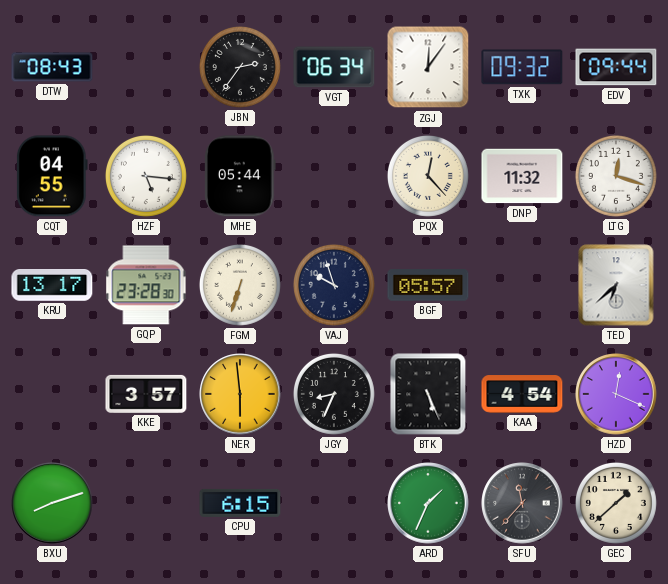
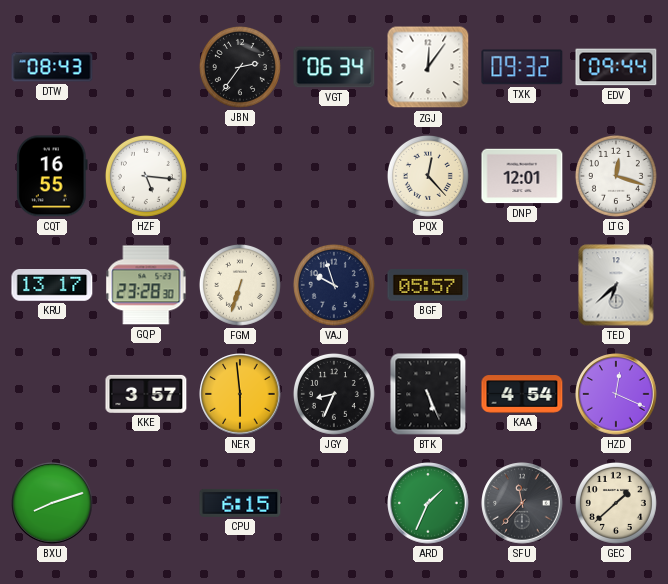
CQT: 04:55 -> 16:55 (52, 176)
MHE: 05:44 -> none (241, 176)
DNP: 11:32 -> 12:01 (522, 176)
